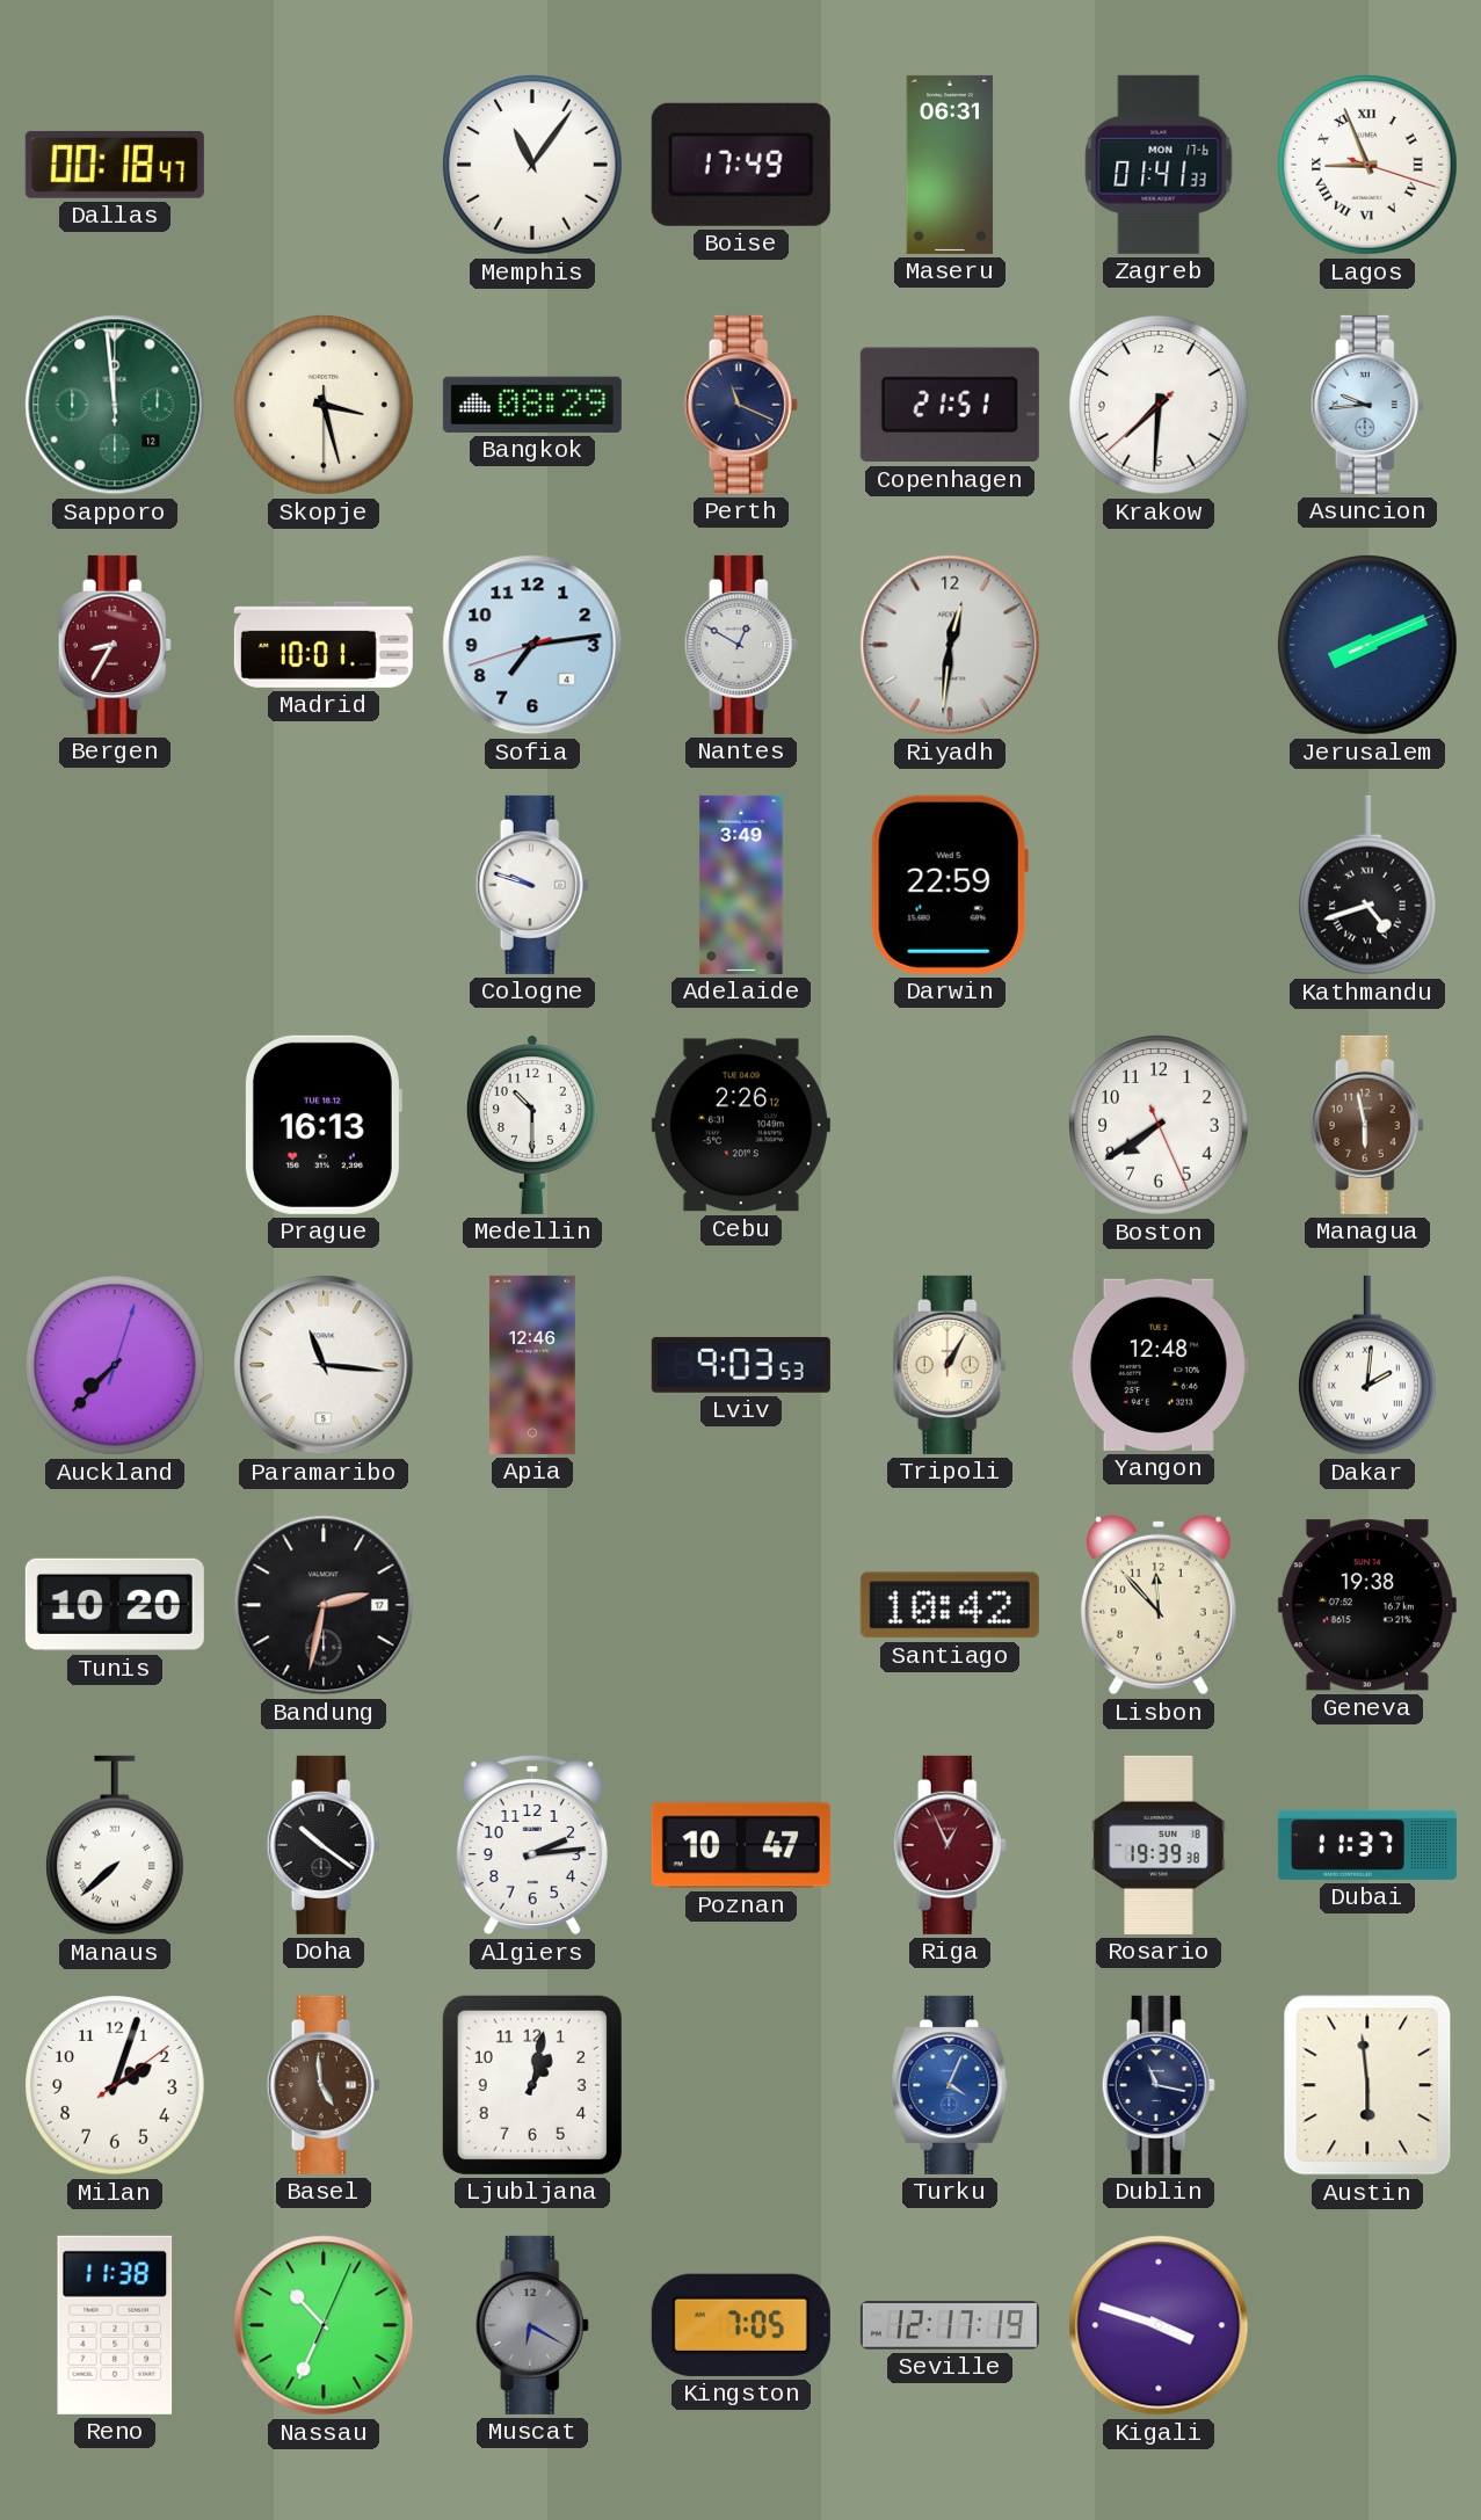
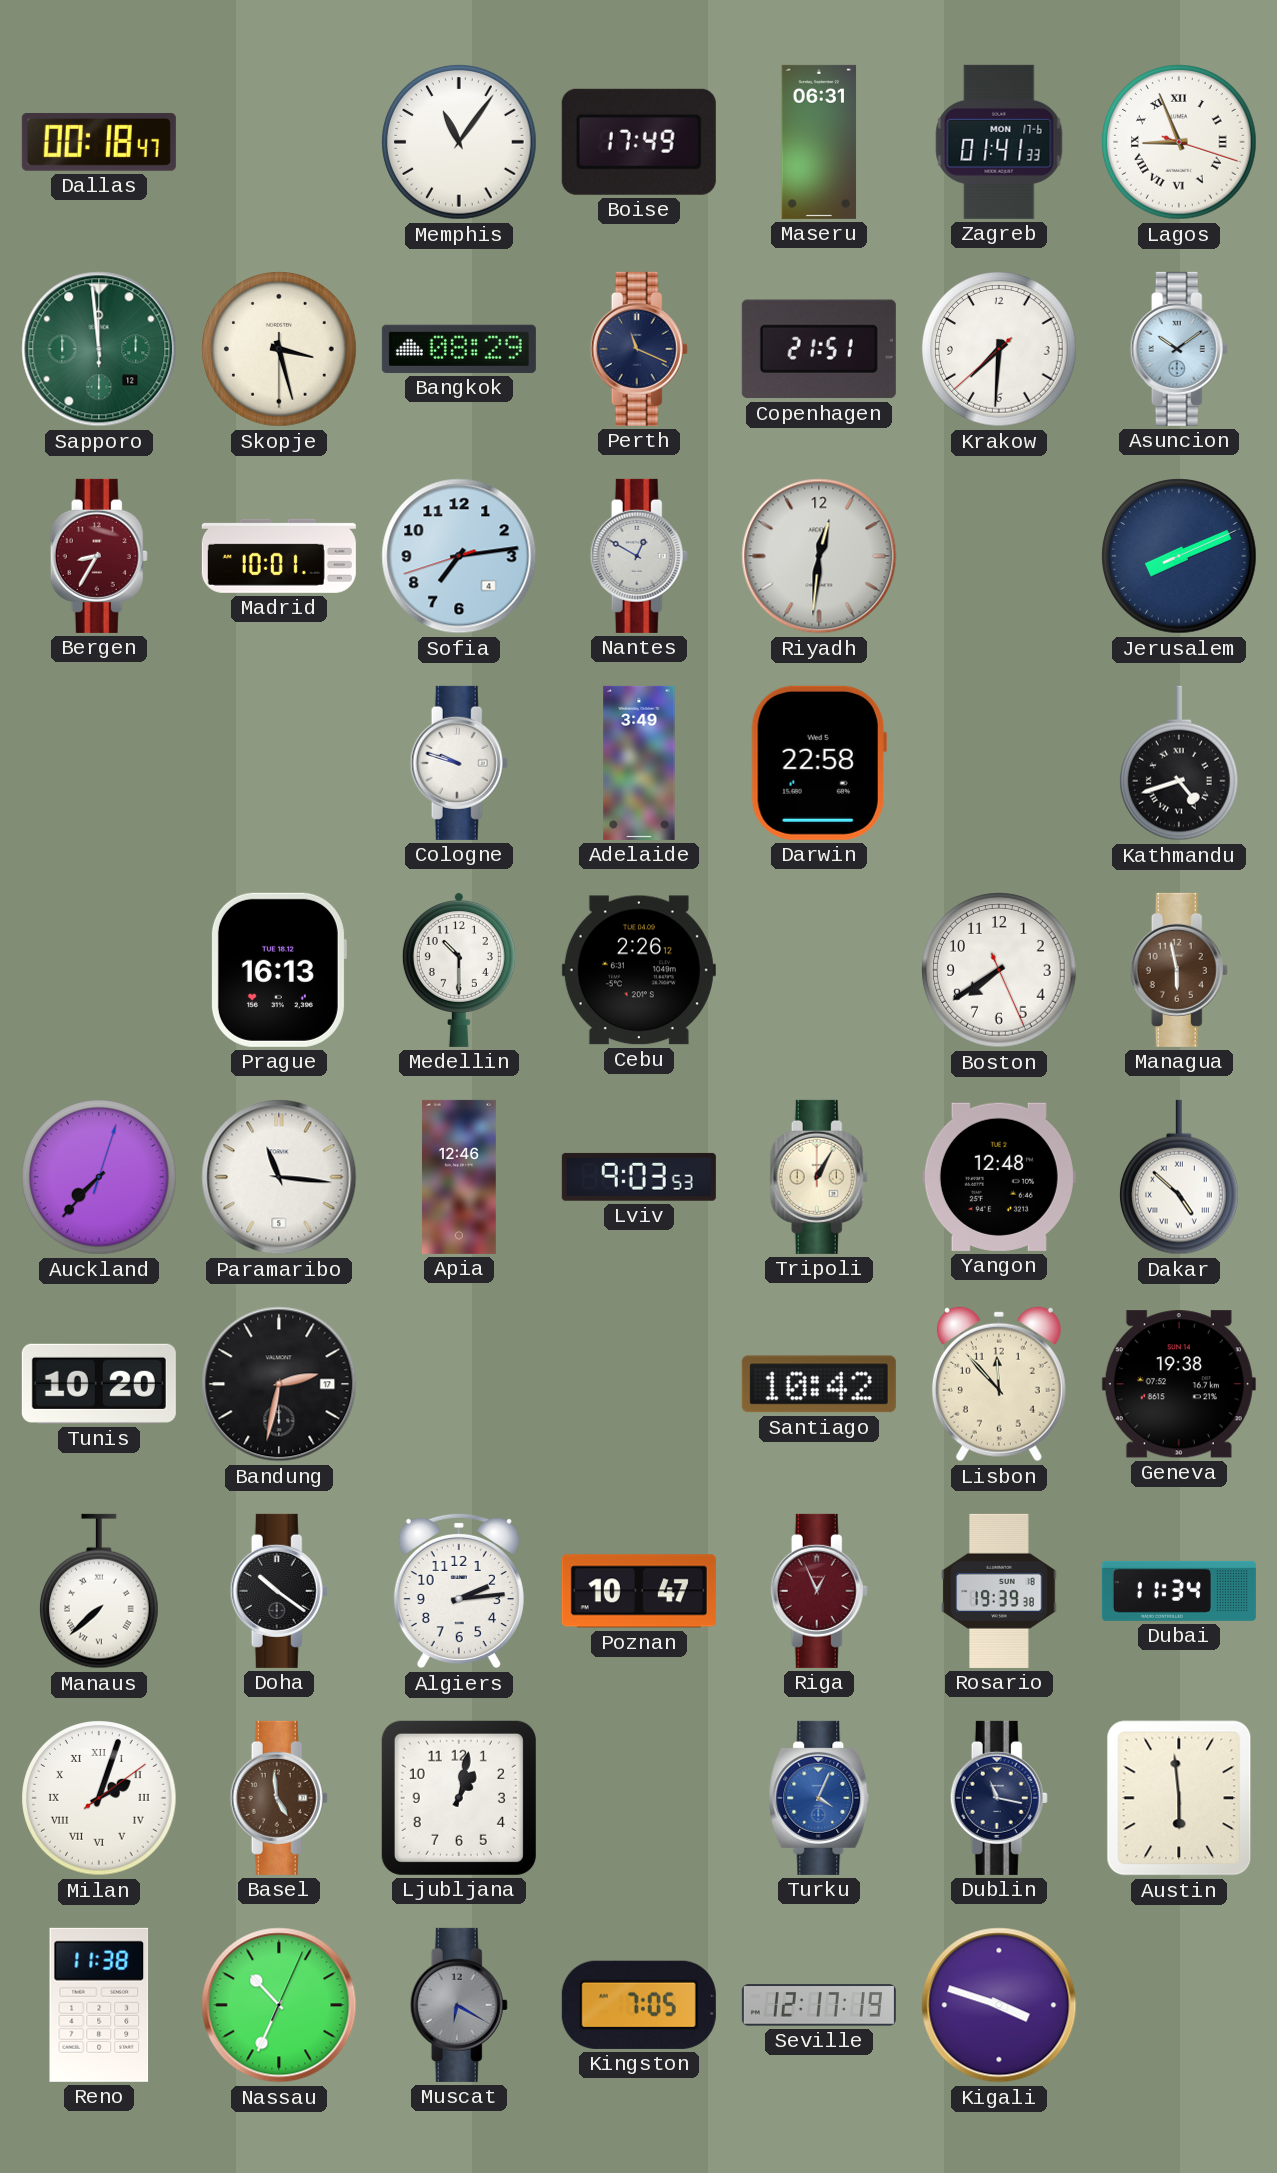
Asuncion: 9:44 -> 10:09 (1179, 349)
Darwin: 22:59 -> 22:58 (819, 763)
Dakar: 2:01 -> 4:52 (1180, 1177)
Dubai: 11:37 -> 11:34 (1179, 1591)
Milan numerals: Arabic -> Roman (99, 1798)
